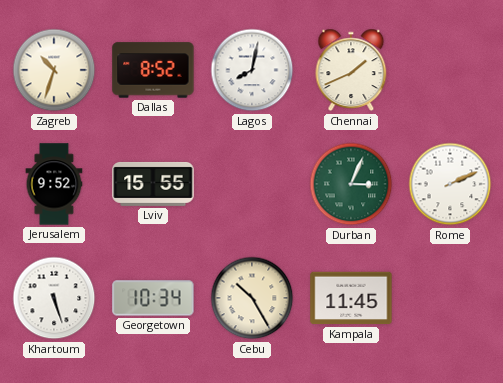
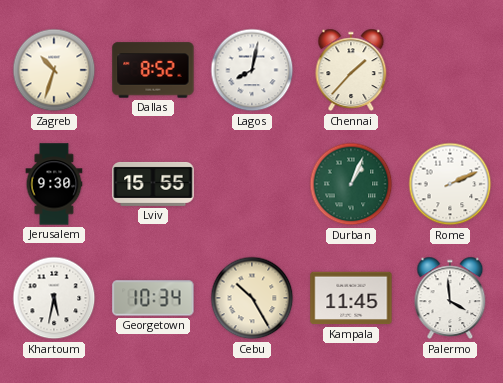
Chennai: 1:41 -> 1:37 (351, 70)
Jerusalem: 9:52 -> 9:30 (54, 184)
Durban: 3:04 -> 1:04 (351, 184)
Khartoum: 5:27 -> 5:32 (54, 298)
Palermo: none -> 3:59 (450, 298)
